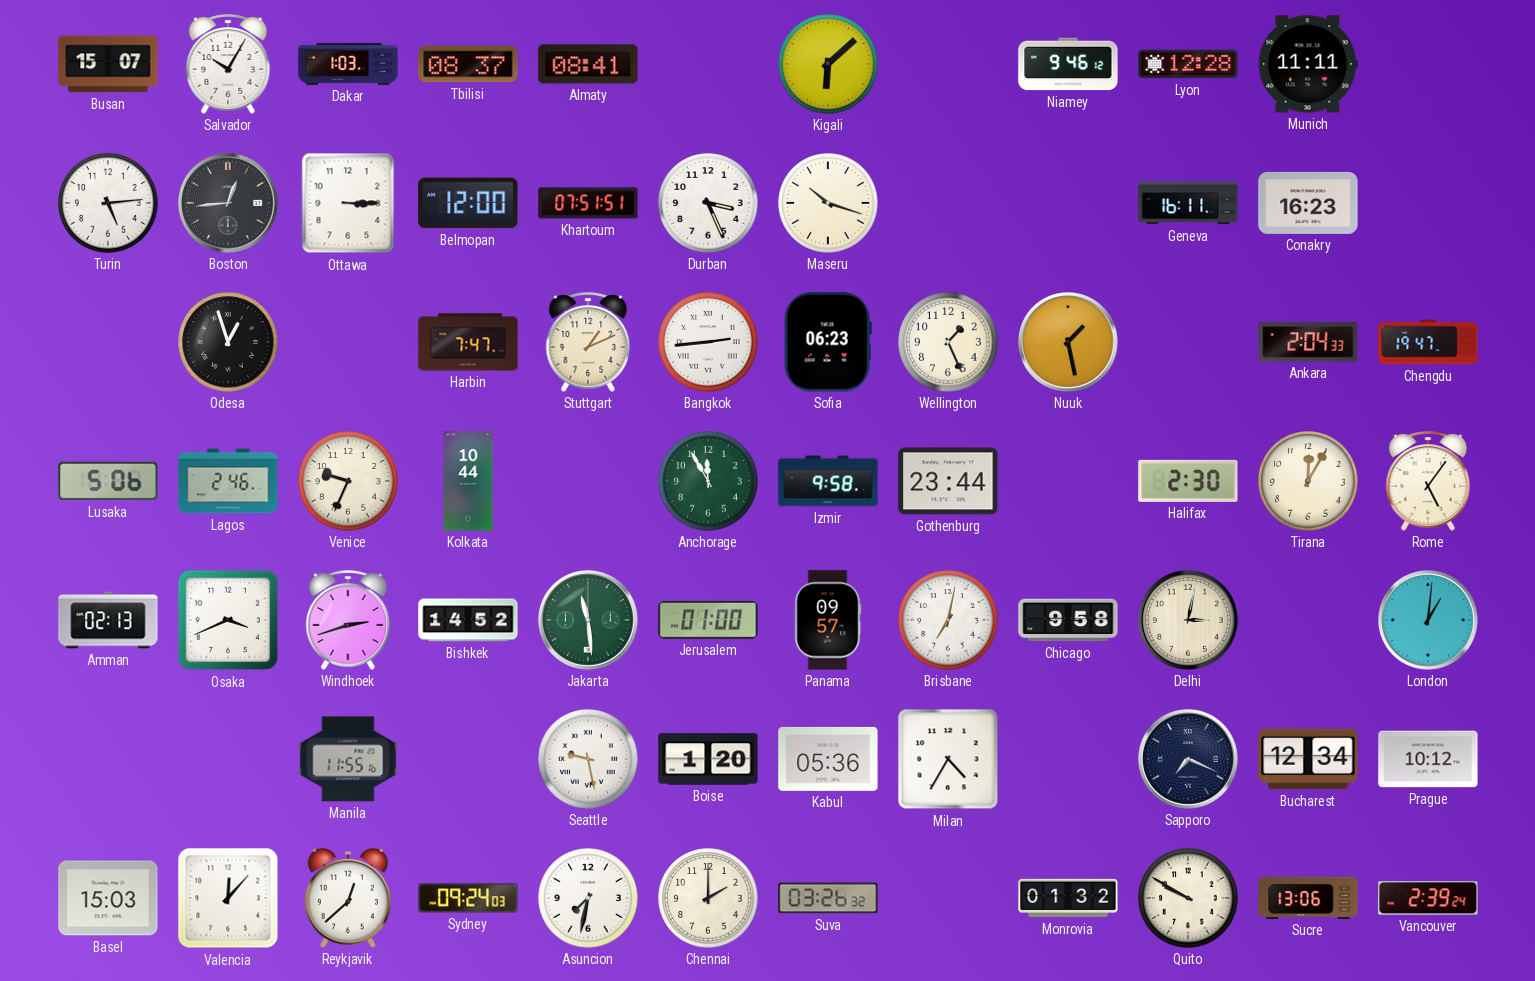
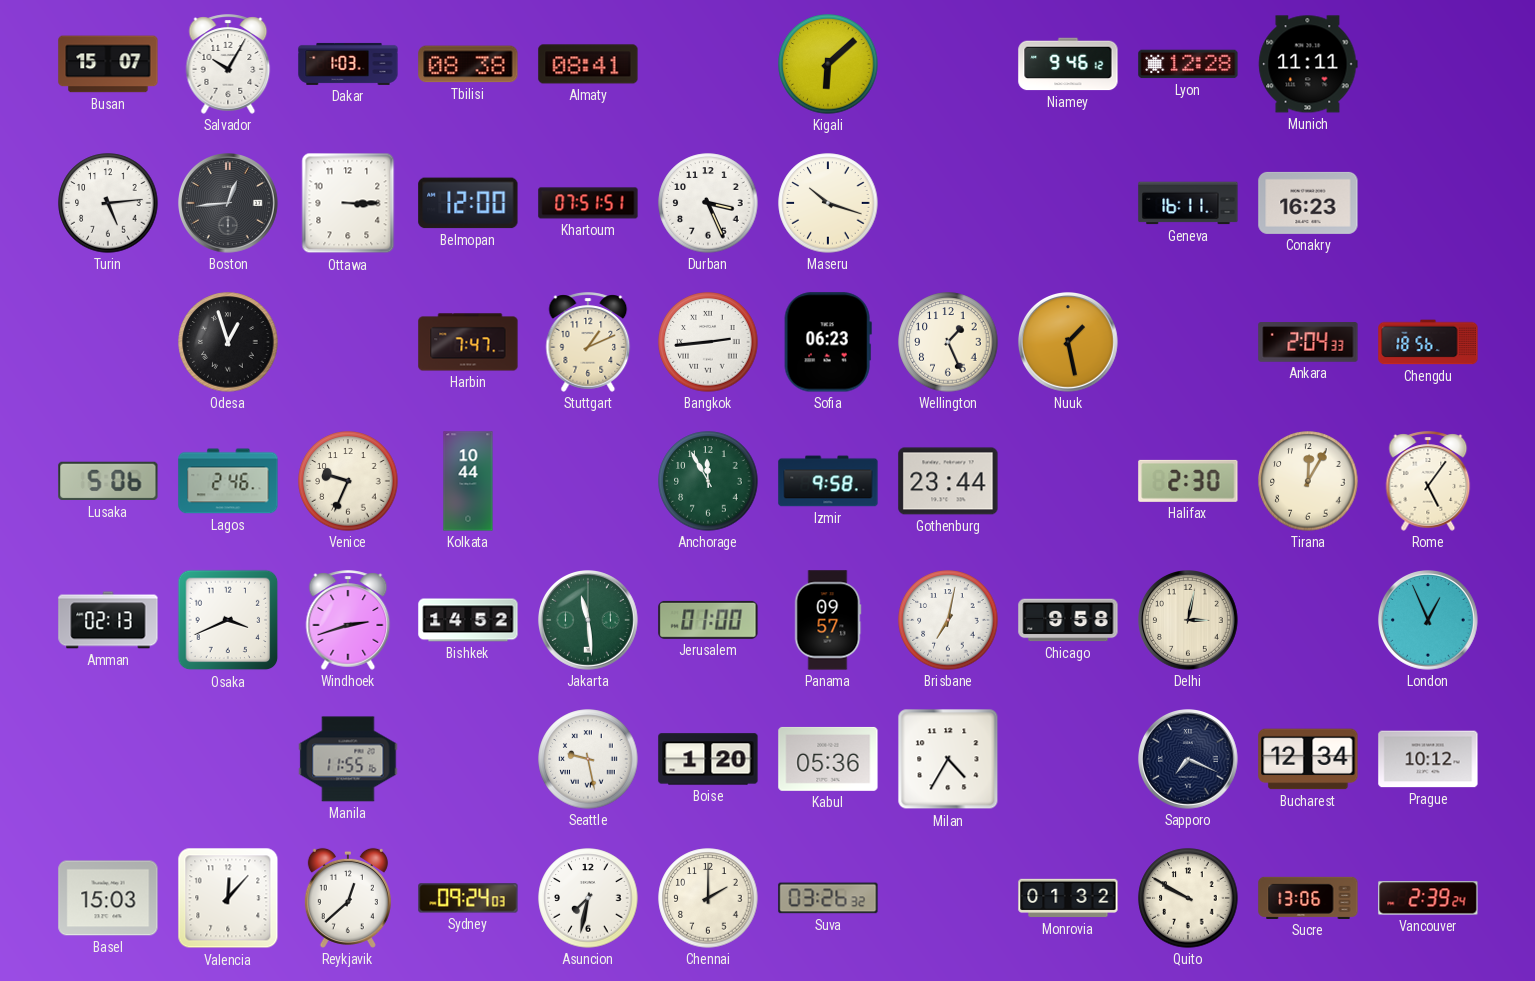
Tbilisi: 08:37 -> 08:38 (468, 64)
Chengdu: 19:47 -> 18:56 (1428, 342)
London: 1:01 -> 12:56 (1429, 621)
